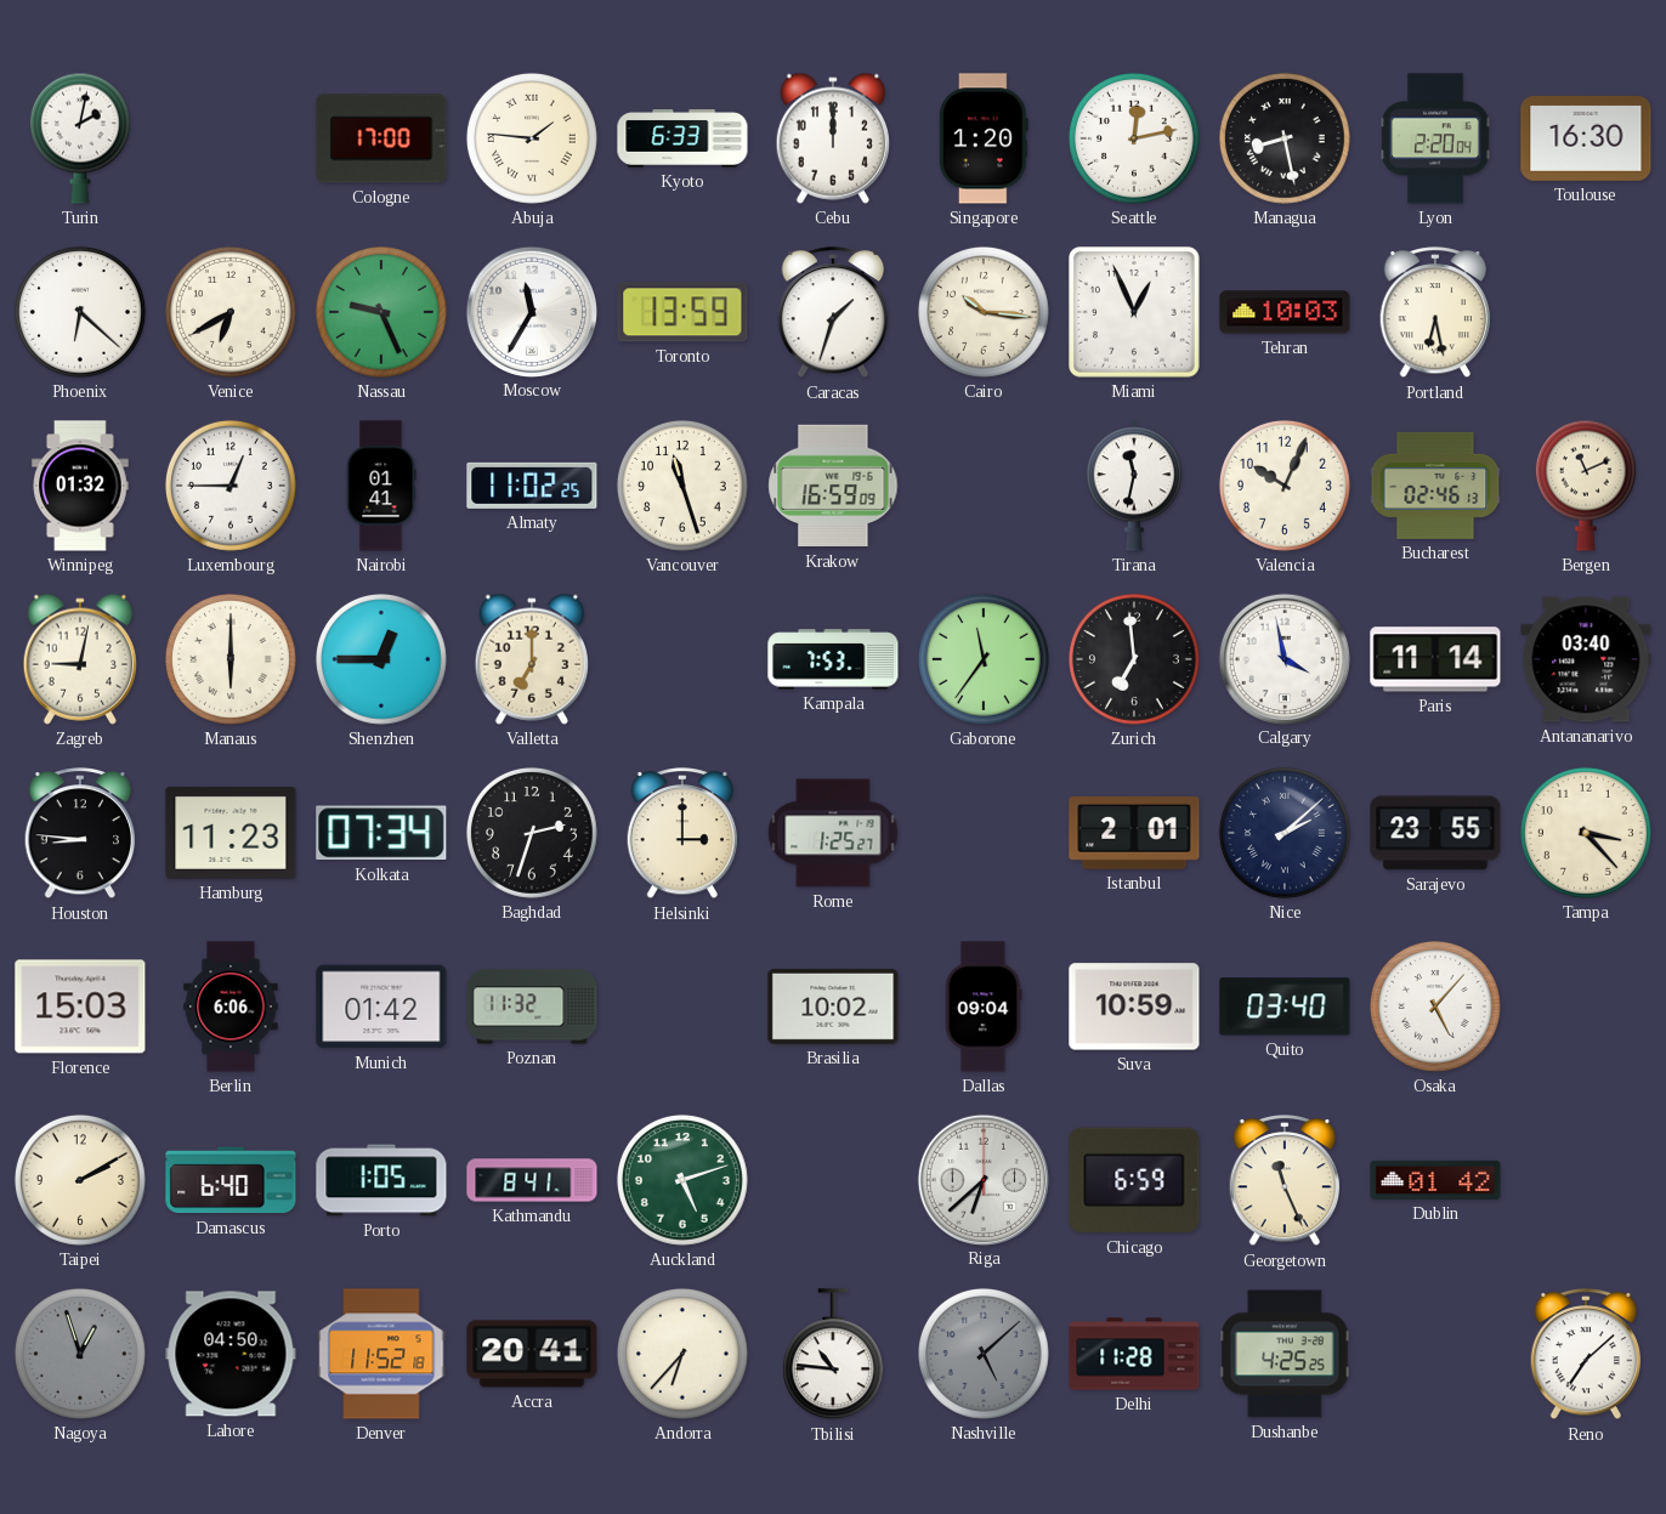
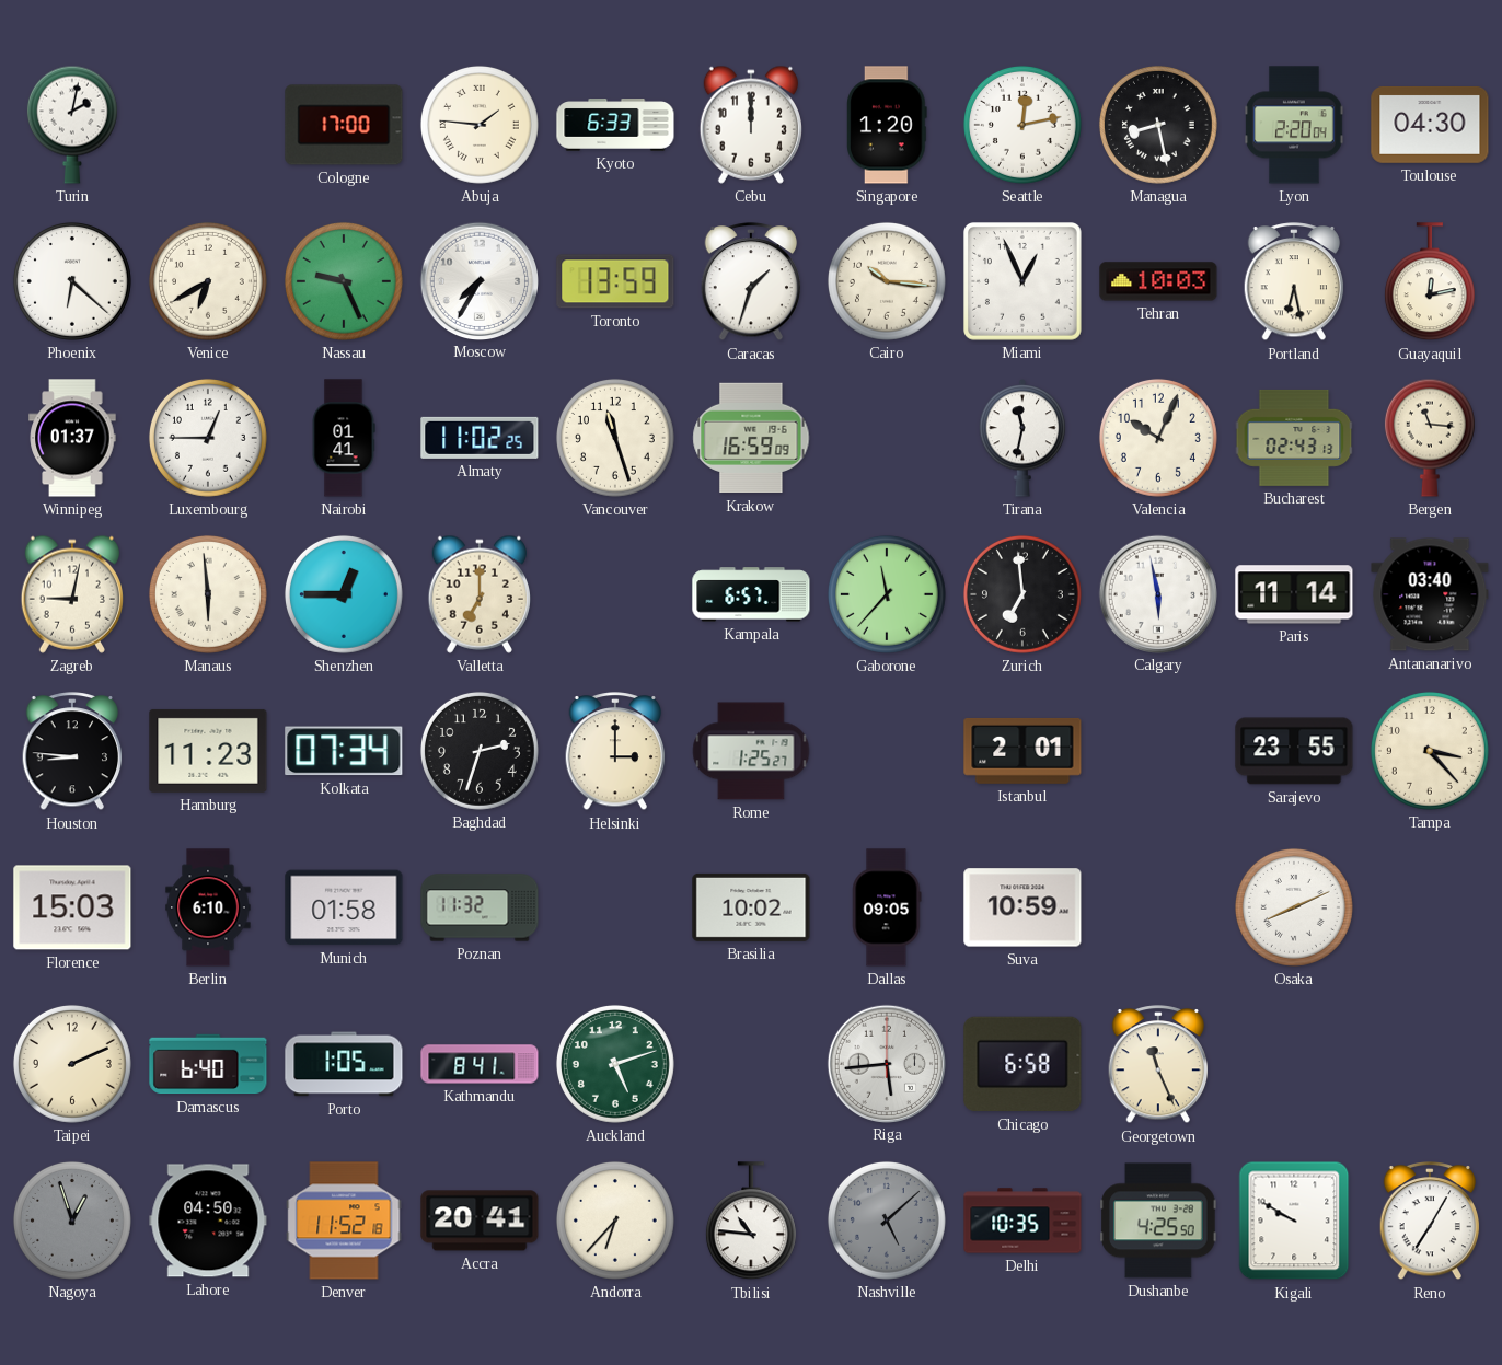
Toulouse: 16:30 -> 04:30 (1430, 125)
Moscow: 11:35 -> 7:35 (478, 280)
Guayaquil: none -> 12:13 (1430, 282)
Winnipeg: 01:32 -> 01:37 (72, 438)
Bucharest: 02:46 -> 02:43 (1294, 438)
Bergen: 11:11 -> 11:16 (1430, 438)
Manaus: 6:00 -> 5:59 (208, 594)
Kampala: 7:53 -> 6:57 (751, 594)
Gaborone: 11:36 -> 11:37 (887, 594)
Calgary: 3:58 -> 5:58 (1157, 593)
Nice: 2:08 -> none (1285, 833)
Berlin: 6:06 -> 6:10 (208, 907)
Munich: 01:42 -> 01:58 (344, 907)
Dallas: 09:04 -> 09:05 (887, 907)
Quito: 03:40 -> none (1285, 1007)
Osaka: 5:07 -> 8:11 (1294, 907)
Taipei: 2:10 -> 2:11 (72, 1064)
Riga: 6:38 -> 5:44 (886, 1063)
Chicago: 6:59 -> 6:58 (1022, 1064)
Dublin: 01:42 -> none (1435, 1180)
Delhi: 11:28 -> 10:35 (1022, 1221)
Dushanbe: 4:25:25 -> 4:25:50 (1158, 1221)
Kigali: none -> 9:50 (1294, 1221)
Reno: 7:08 -> 7:05 (1430, 1222)
